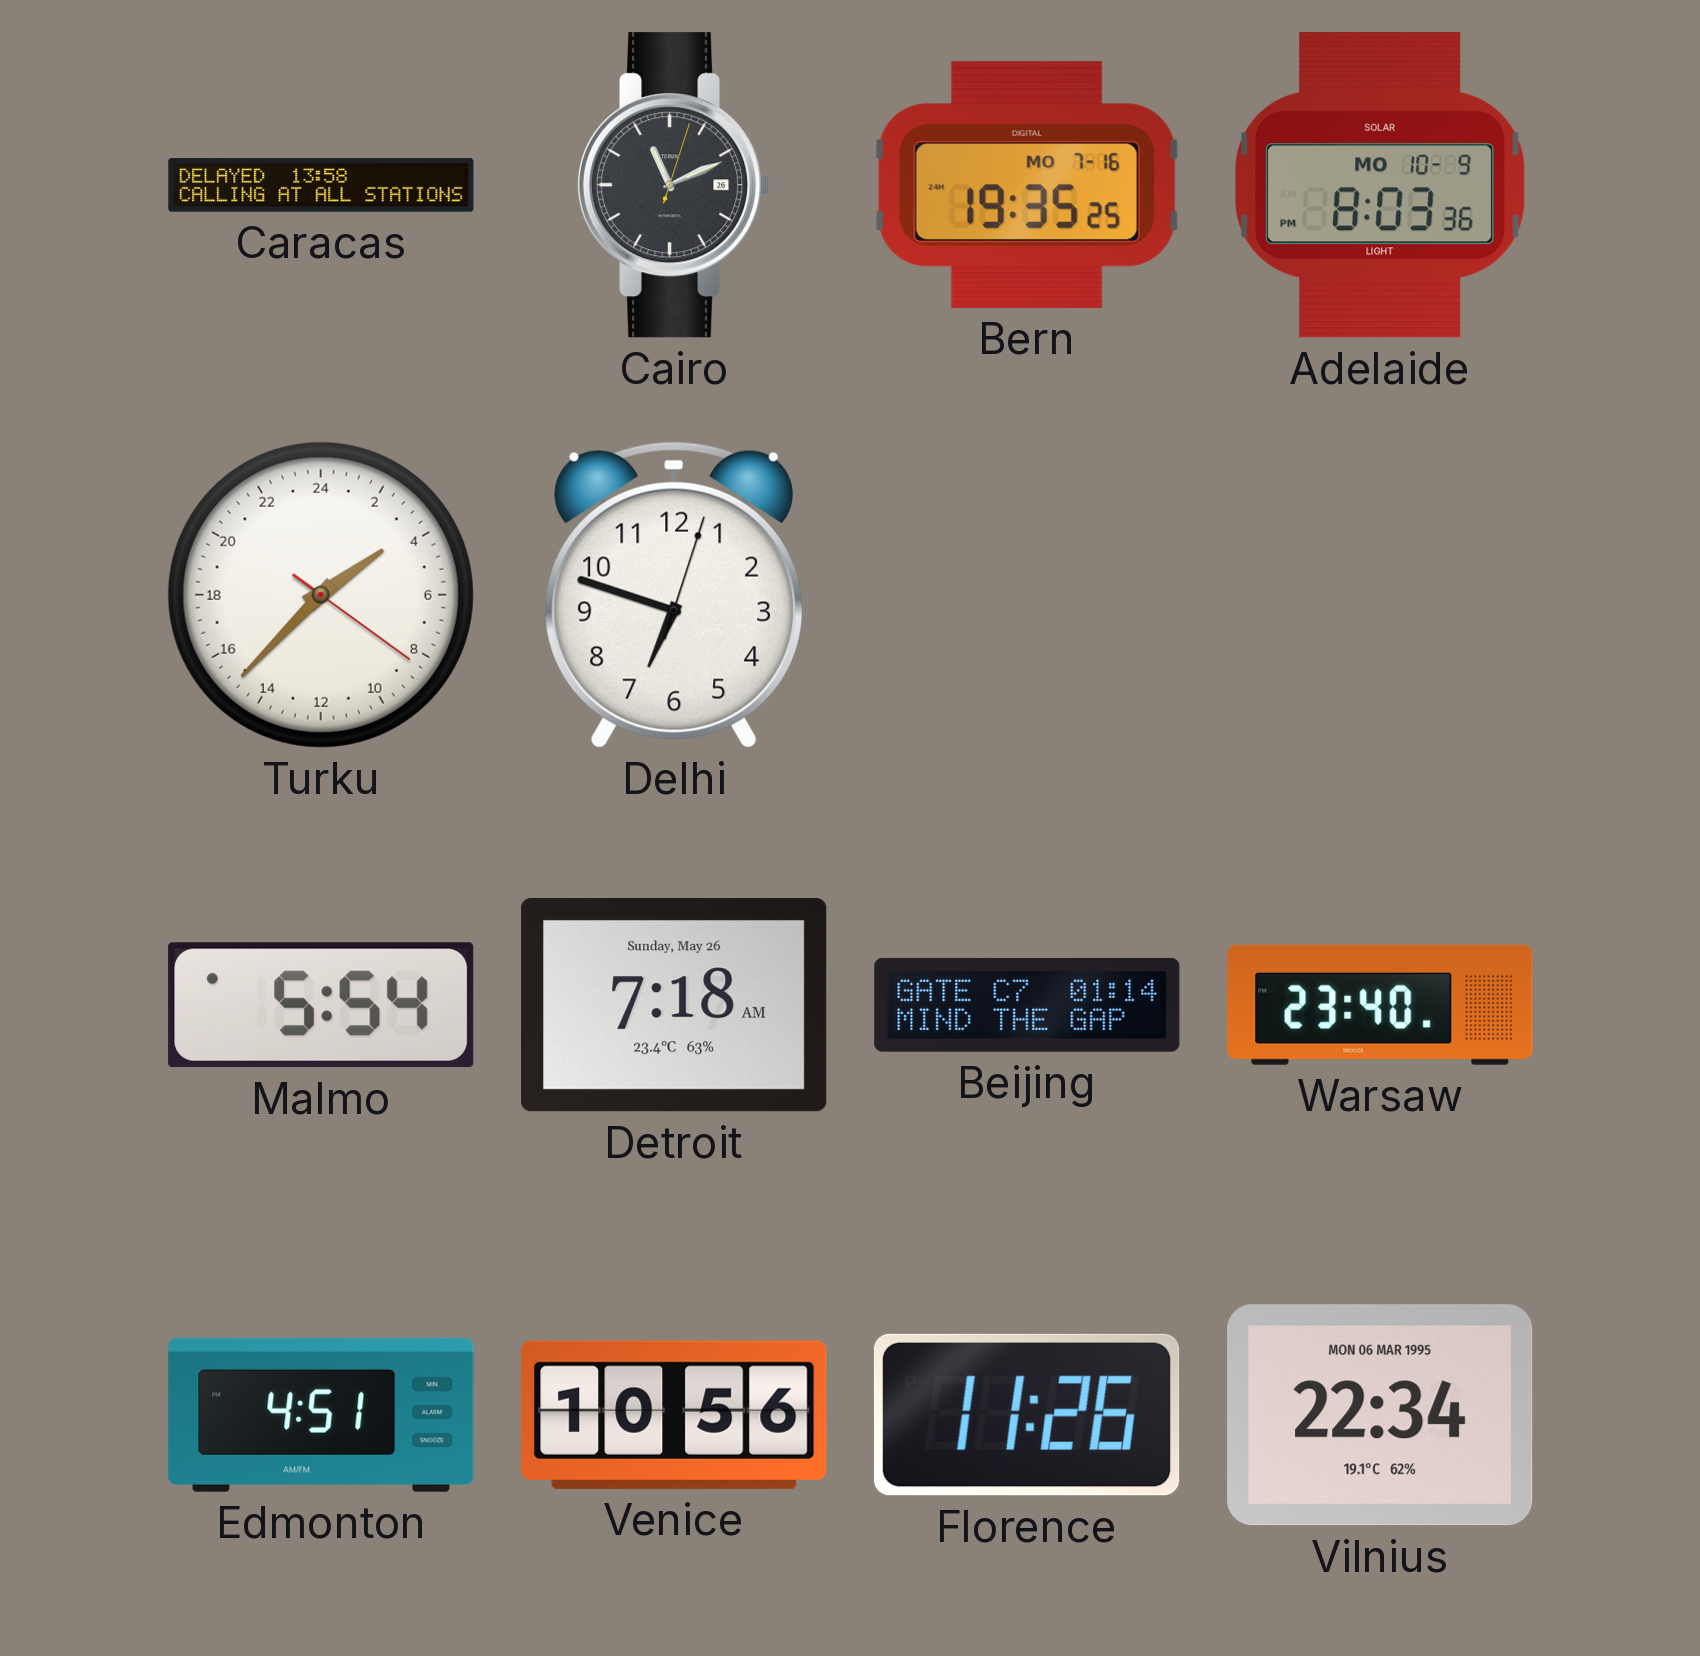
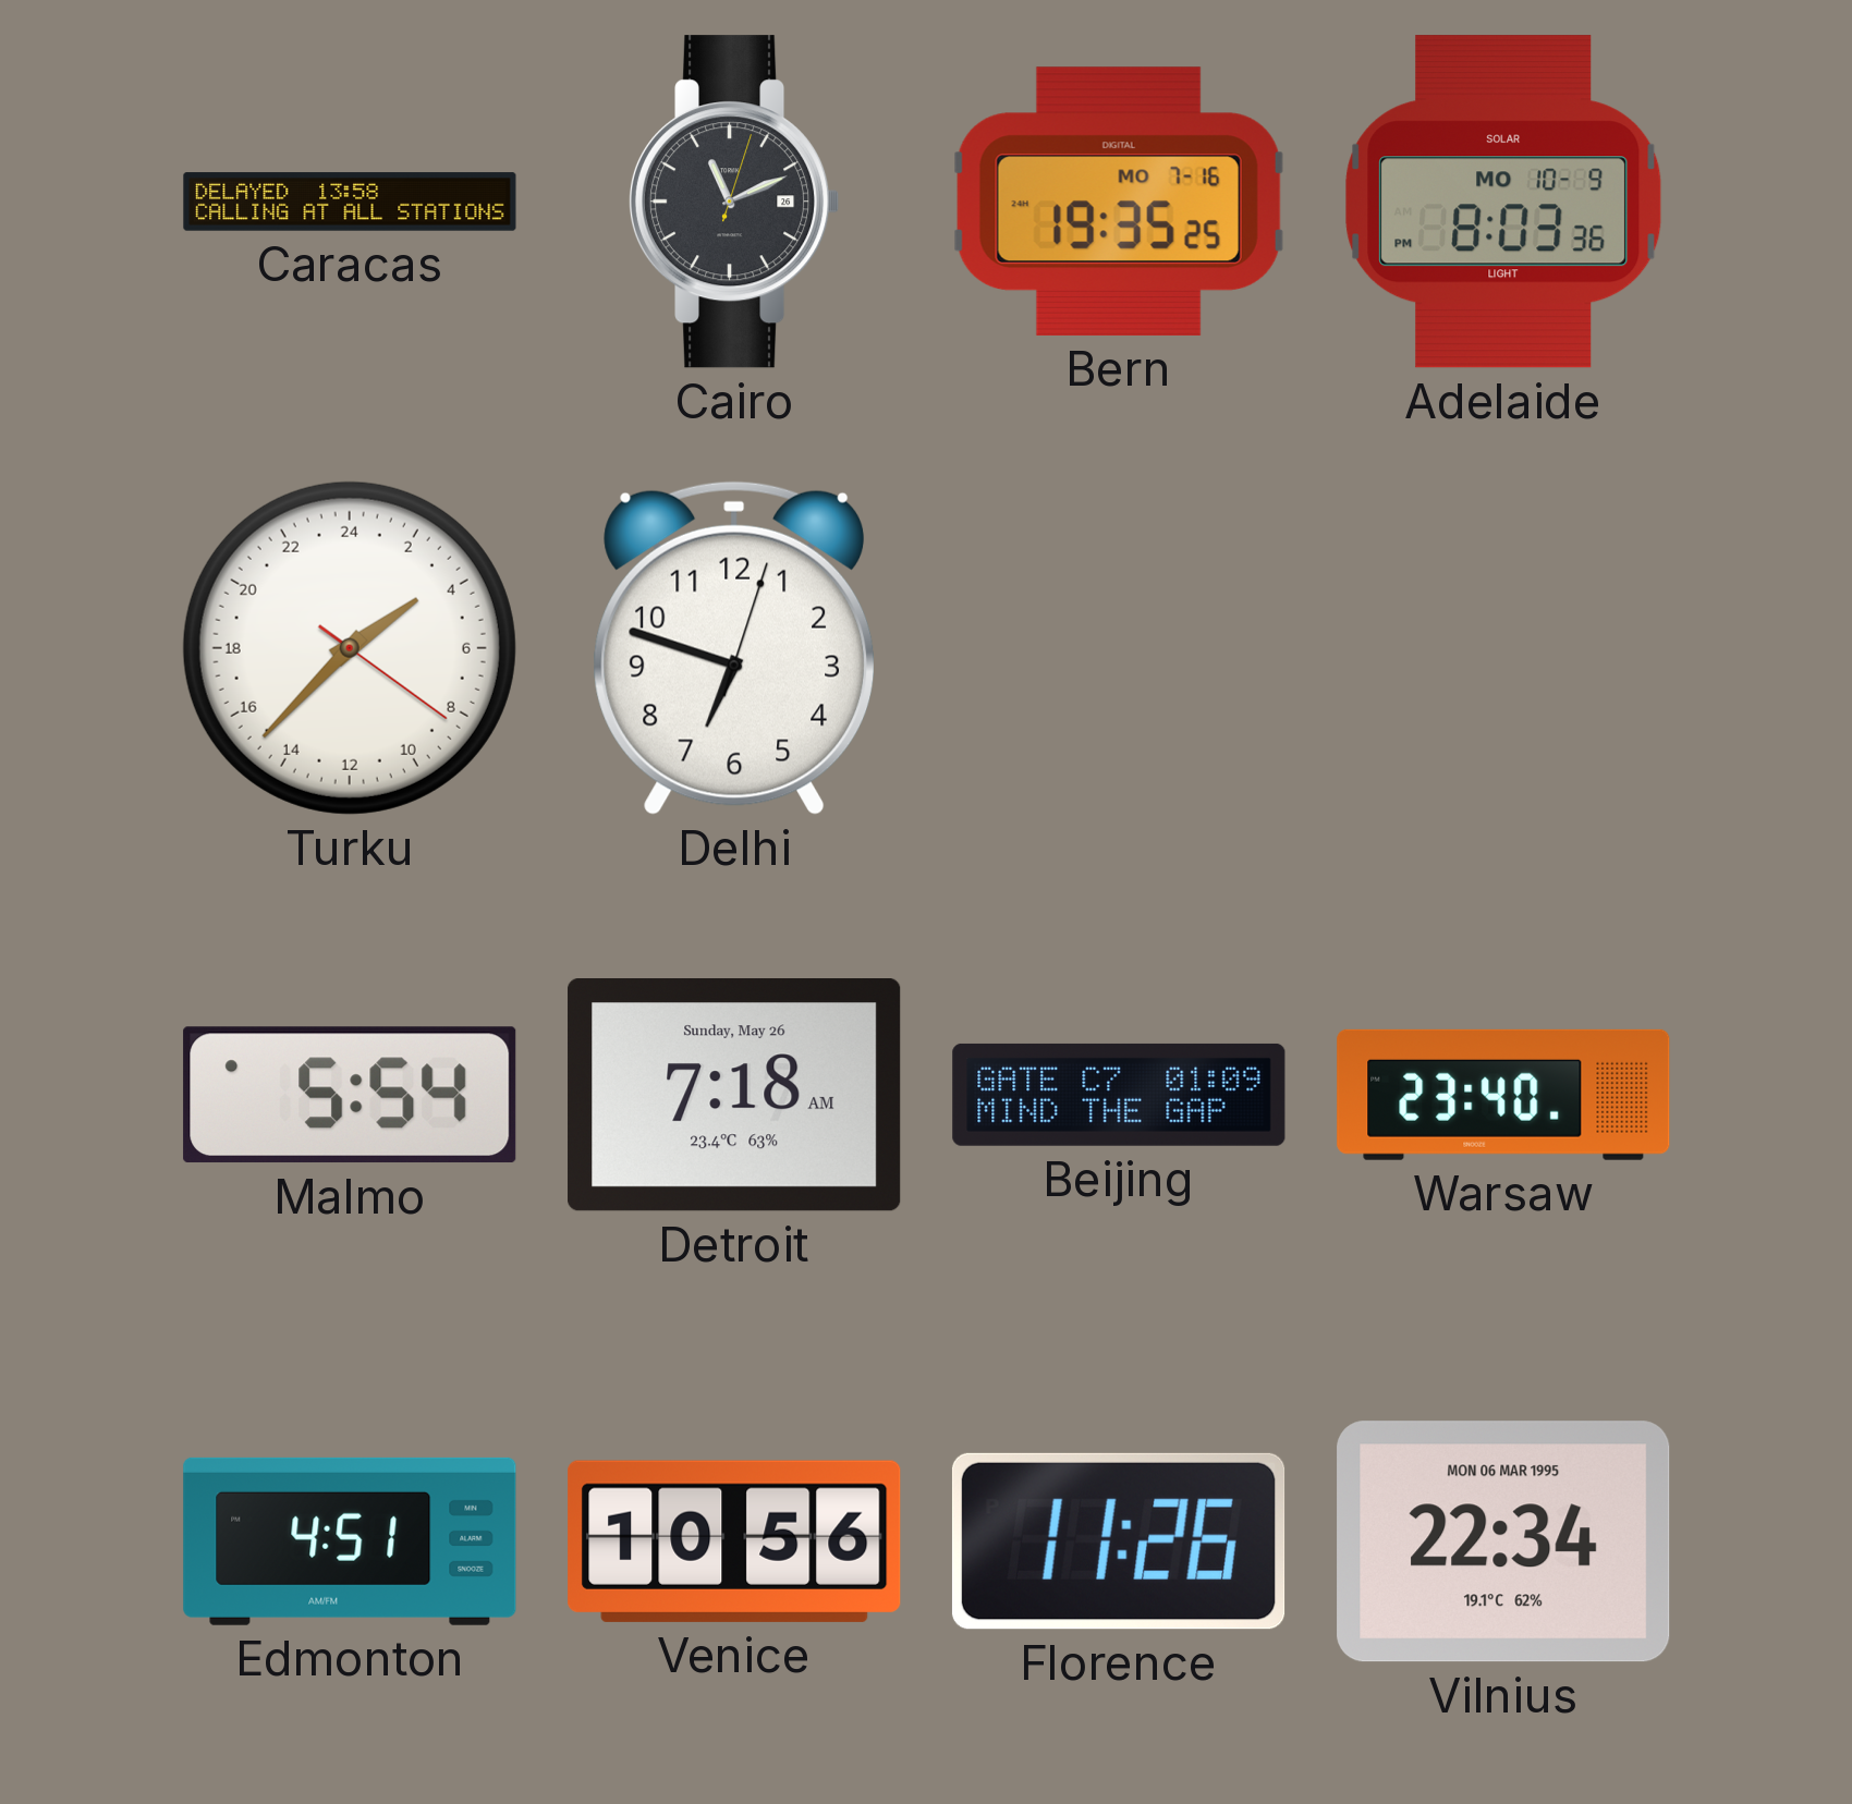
Beijing: 01:14 -> 01:09 (1119, 1095)
